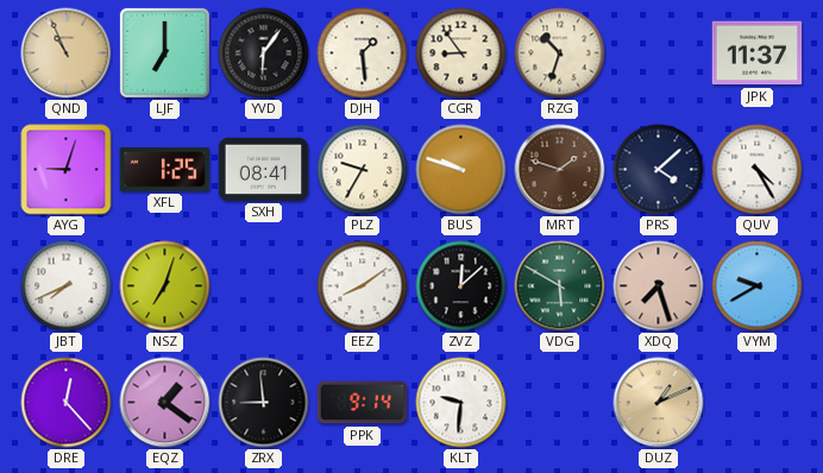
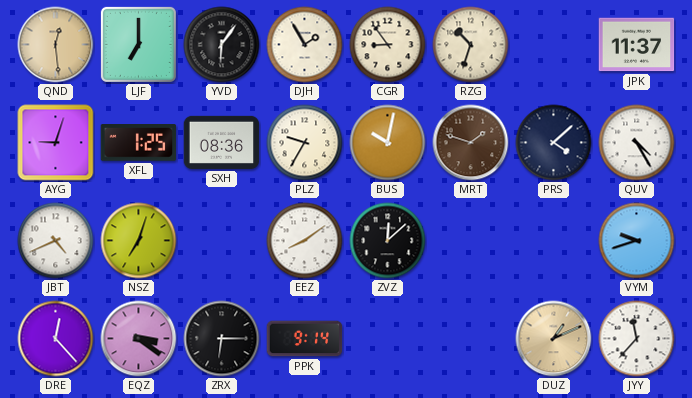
QND: 10:56 -> 12:29 (56, 45)
DJH: 1:29 -> 1:55 (305, 45)
SXH: 08:41 -> 08:36 (222, 142)
BUS: 9:48 -> 10:02 (388, 143)
JBT: 7:41 -> 4:41 (56, 241)
VDG: 5:50 -> none (560, 286)
XDQ: 7:27 -> none (659, 286)
VYM: 9:40 -> 9:42 (637, 241)
EQZ: 1:21 -> 3:21 (139, 339)
ZRX: 8:59 -> 6:15 (222, 339)
KLT: 9:31 -> none (461, 403)
JYY: none -> 11:37 (637, 339)
